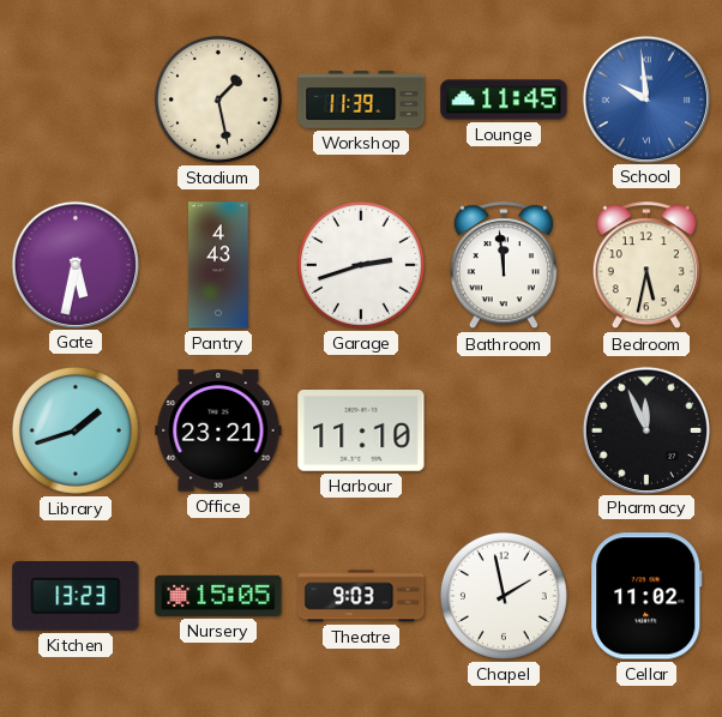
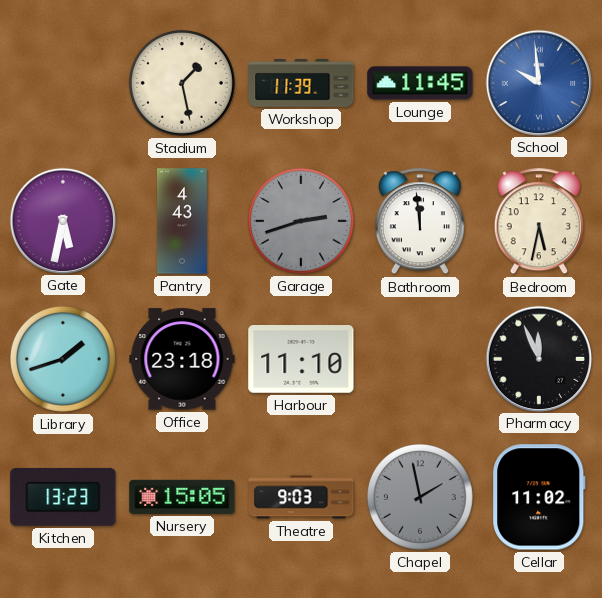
Garage dial: white -> grey (301, 221)
Office: 23:21 -> 23:18 (182, 359)
Chapel dial: white -> grey (420, 497)
